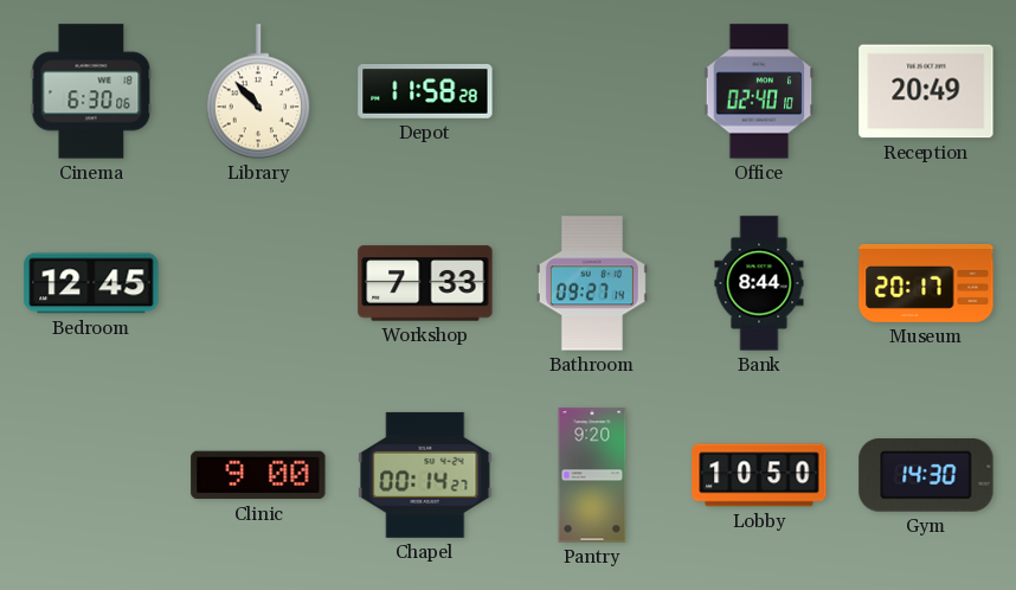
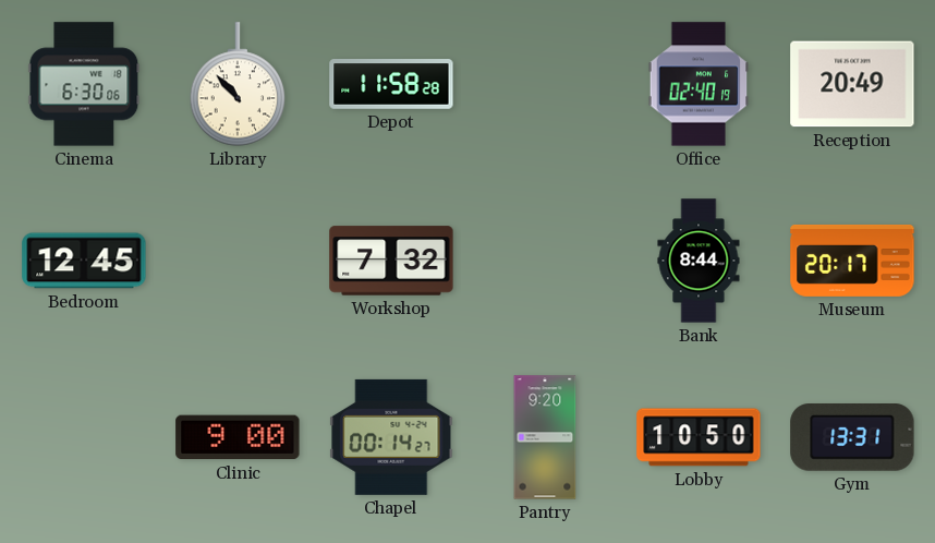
Office: 02:40:10 -> 02:40:19 (699, 84)
Workshop: 7:33 -> 7:32 (391, 261)
Bathroom: 09:27 -> none (592, 283)
Gym: 14:30 -> 13:31 (852, 438)
